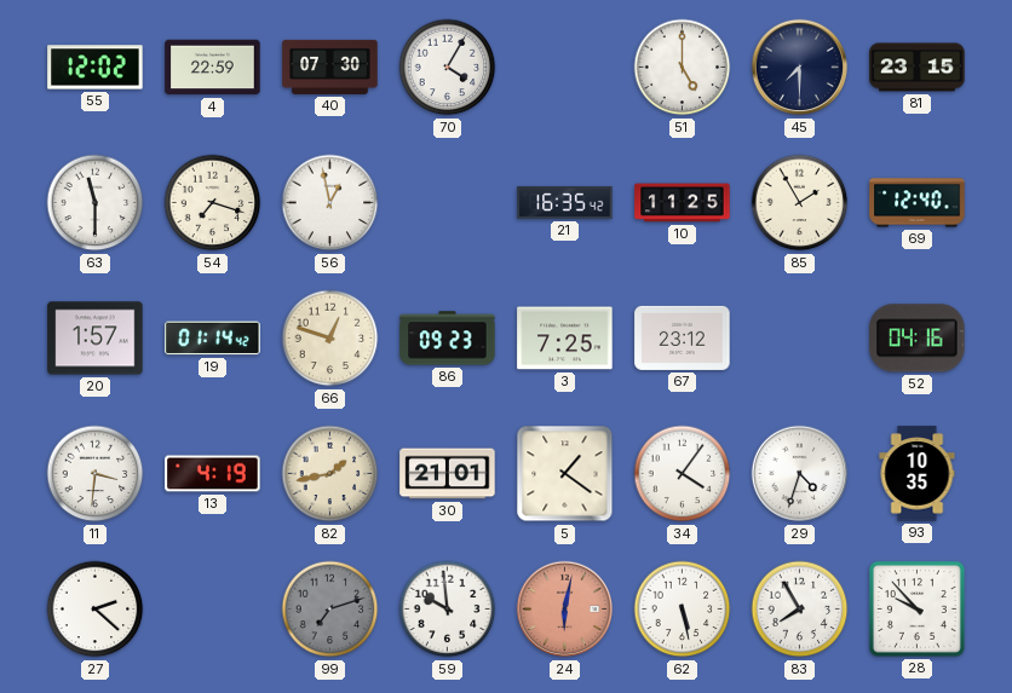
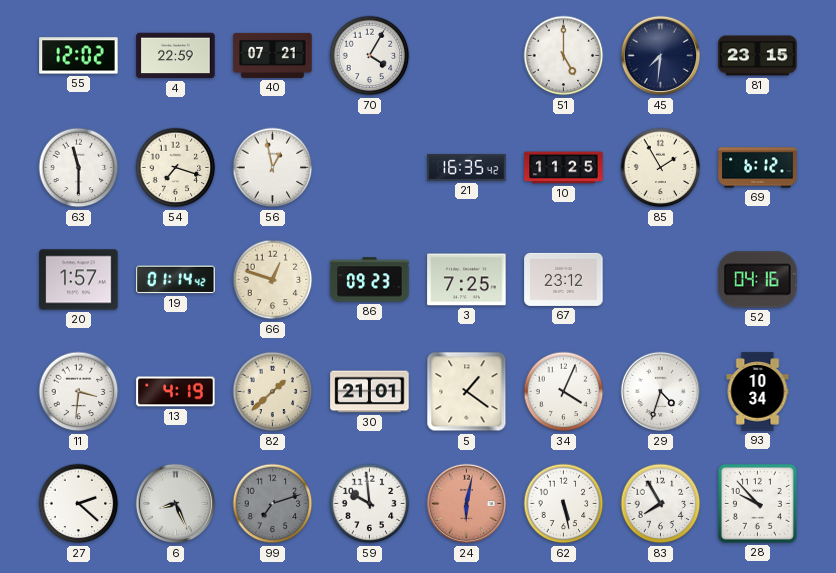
40: 07:30 -> 07:21 (273, 55)
45: 7:30 -> 7:31 (661, 56)
69: 12:40 -> 6:12 (758, 168)
82: 1:43 -> 1:38 (273, 392)
34: 4:06 -> 4:04 (564, 392)
93: 10:35 -> 10:34 (758, 392)
6: none -> 8:26 (176, 504)
